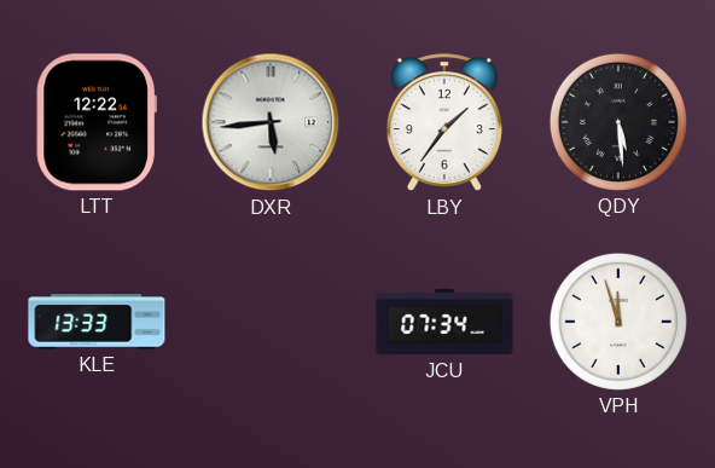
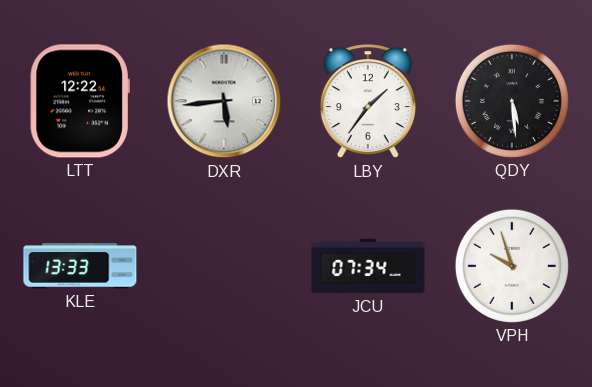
VPH: 11:57 -> 9:57 (512, 266)
